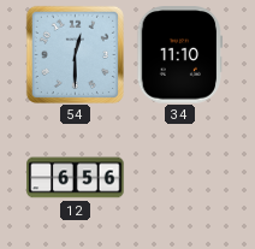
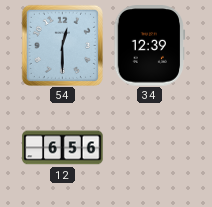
34: 11:10 -> 12:39 (150, 46)
